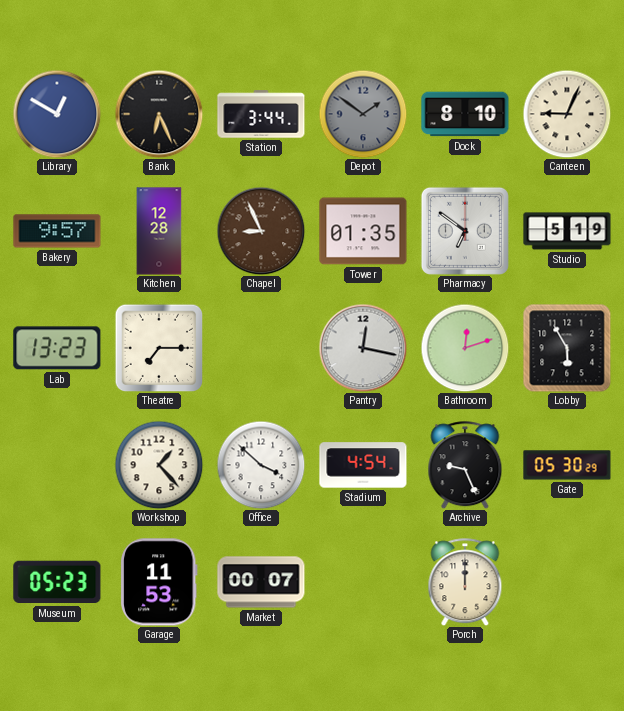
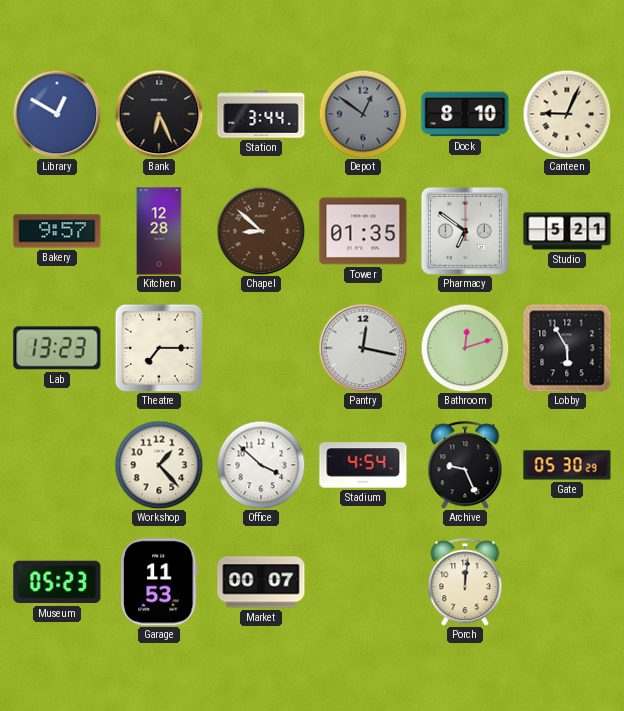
Depot: 1:51 -> 12:51 (363, 114)
Chapel: 8:56 -> 8:52 (261, 231)
Studio: 5:19 -> 5:21 (567, 231)
Porch: 12:00 -> 12:01 (465, 582)
